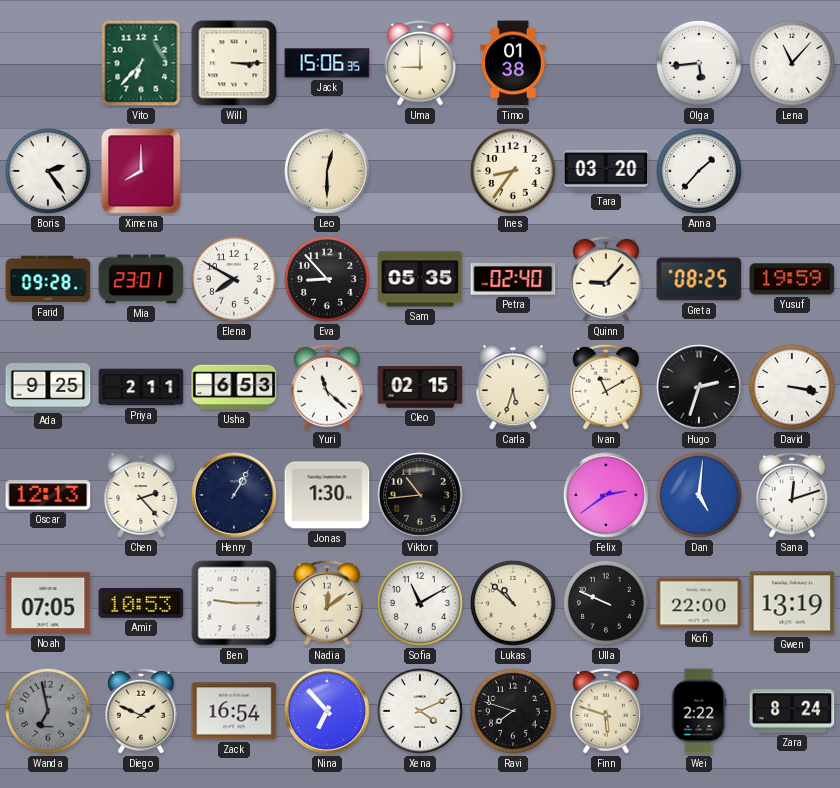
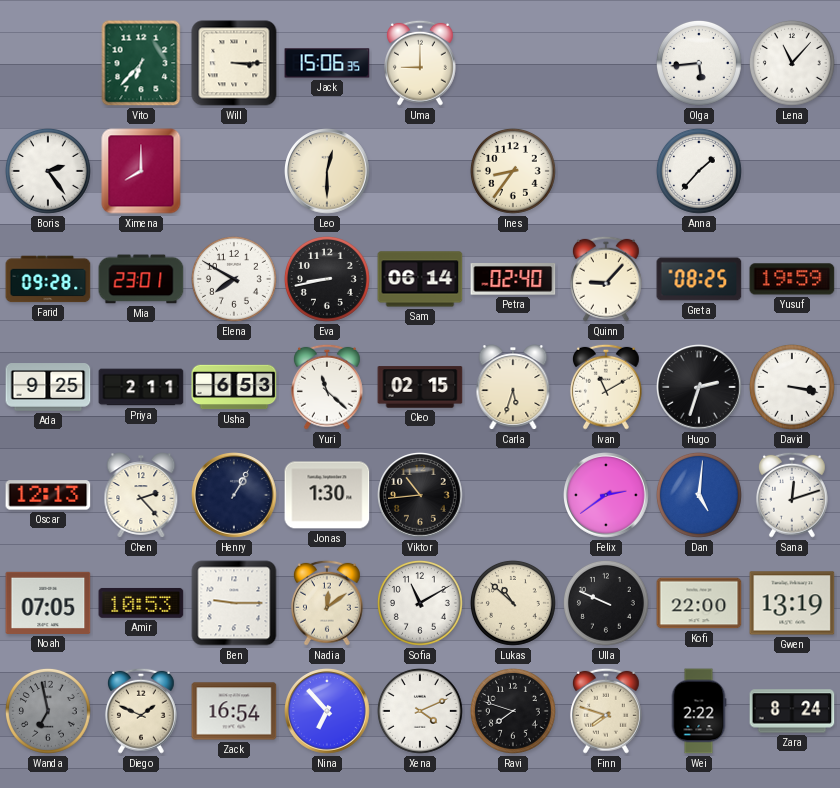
Timo: 01:38 -> none (513, 63)
Tara: 03:20 -> none (606, 172)
Eva: 8:53 -> 8:43 (327, 279)
Sam: 05:35 -> 06:14 (420, 279)
Finn: 5:48 -> 7:48 (606, 711)
